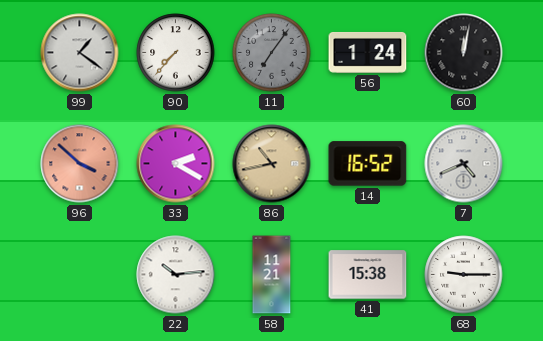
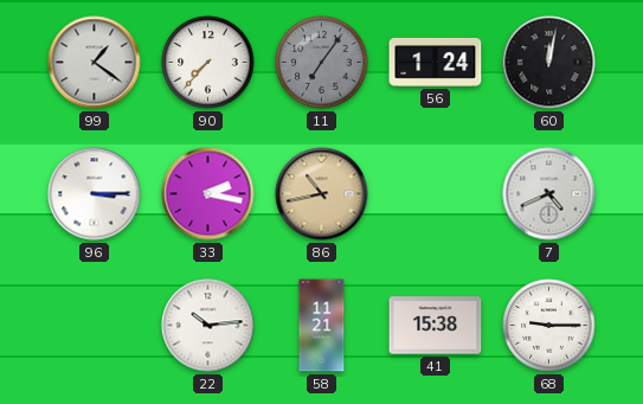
96: 3:52 -> 3:15 (95, 194)
96 dial: salmon -> white (95, 194)
33: 2:20 -> 2:17 (208, 194)
14: 16:52 -> none (368, 164)
